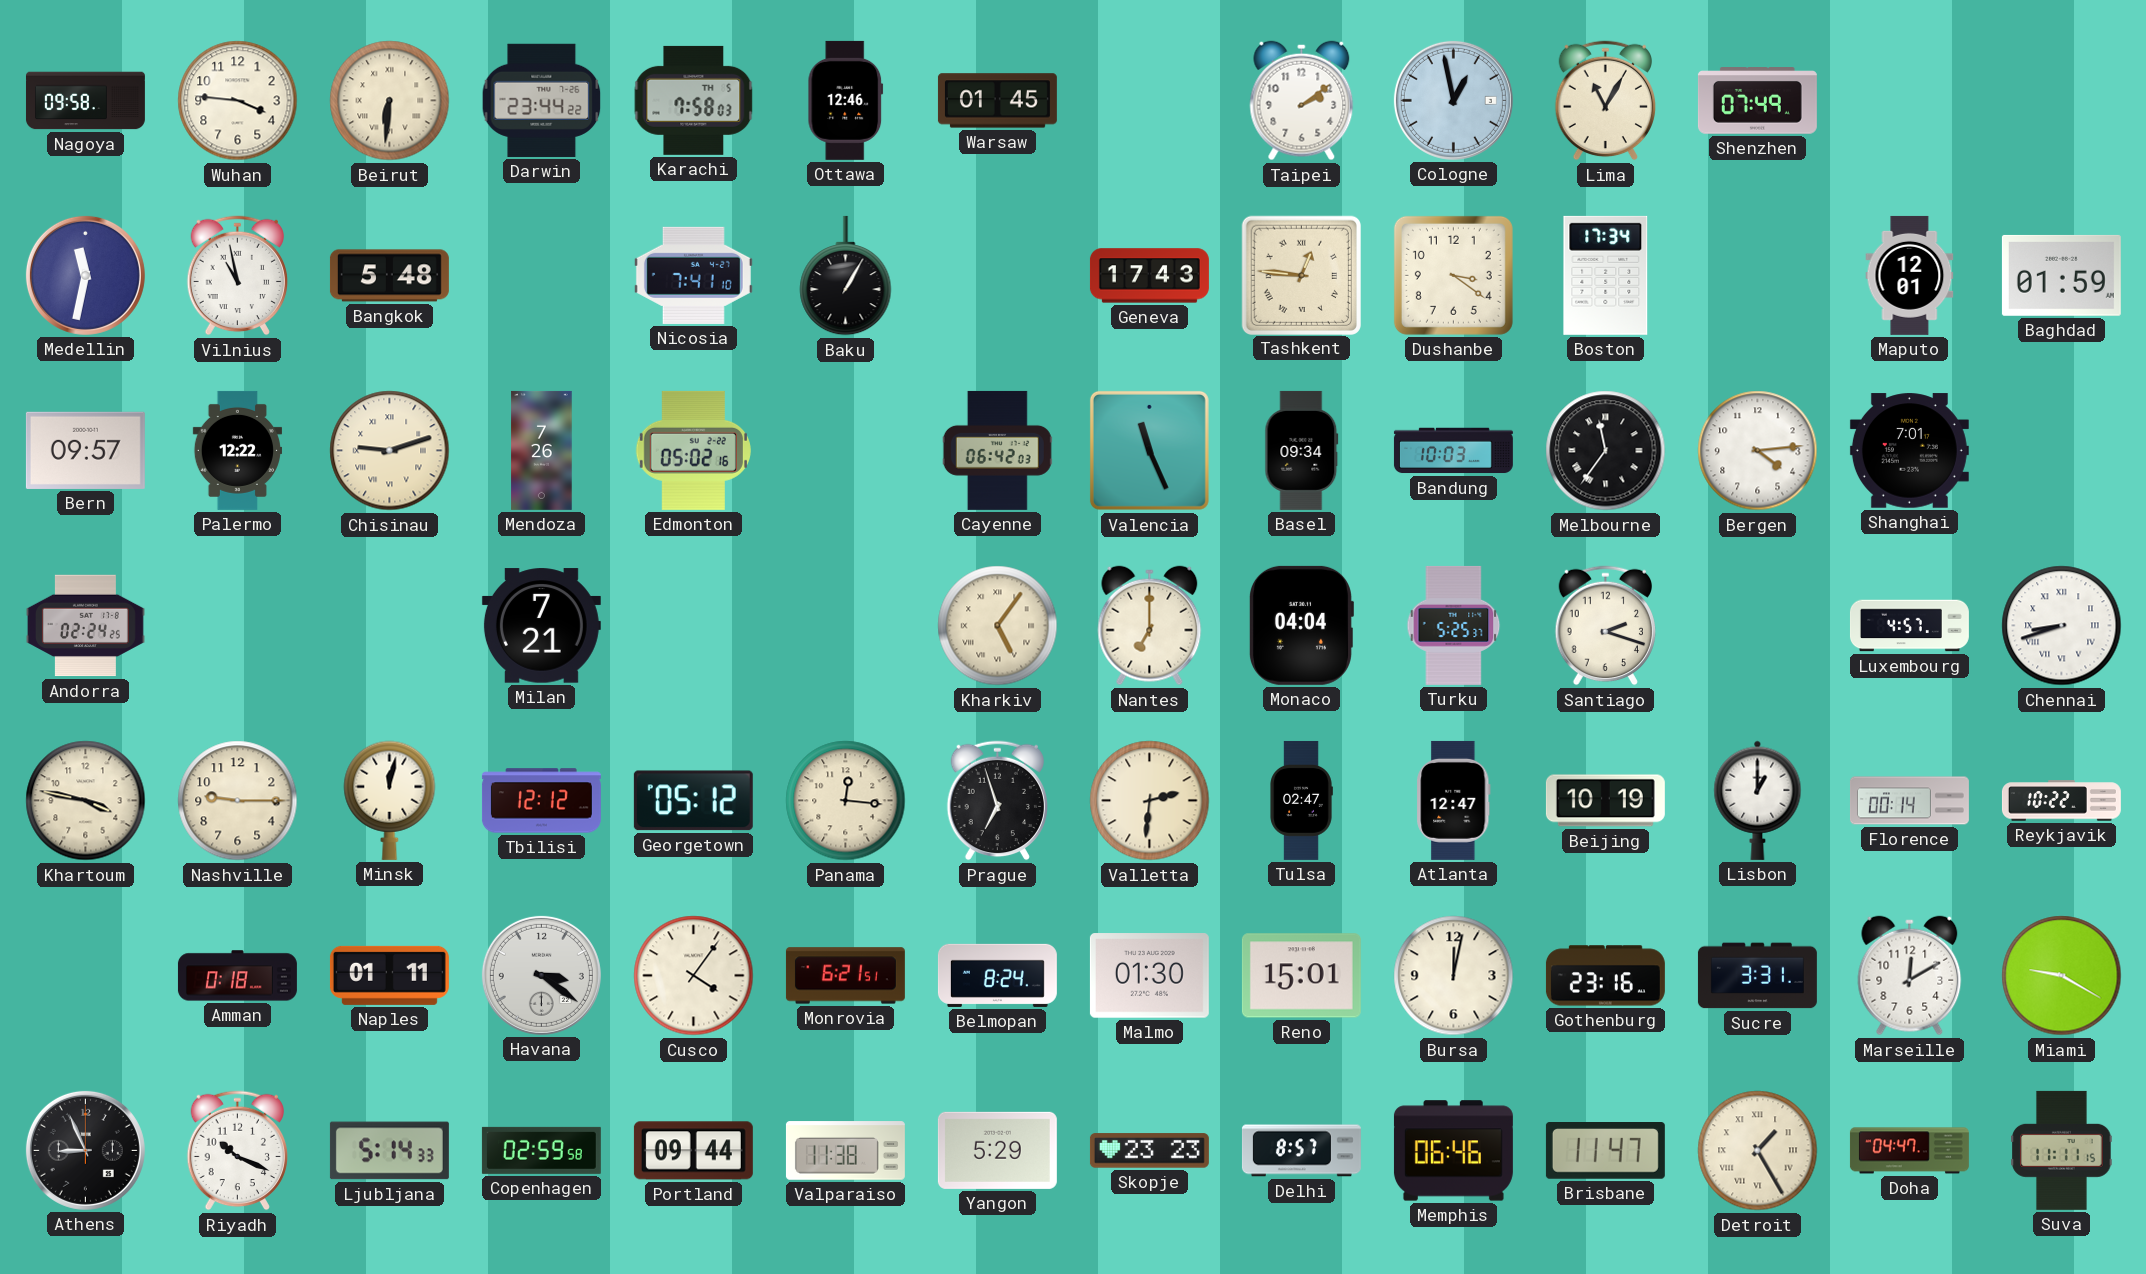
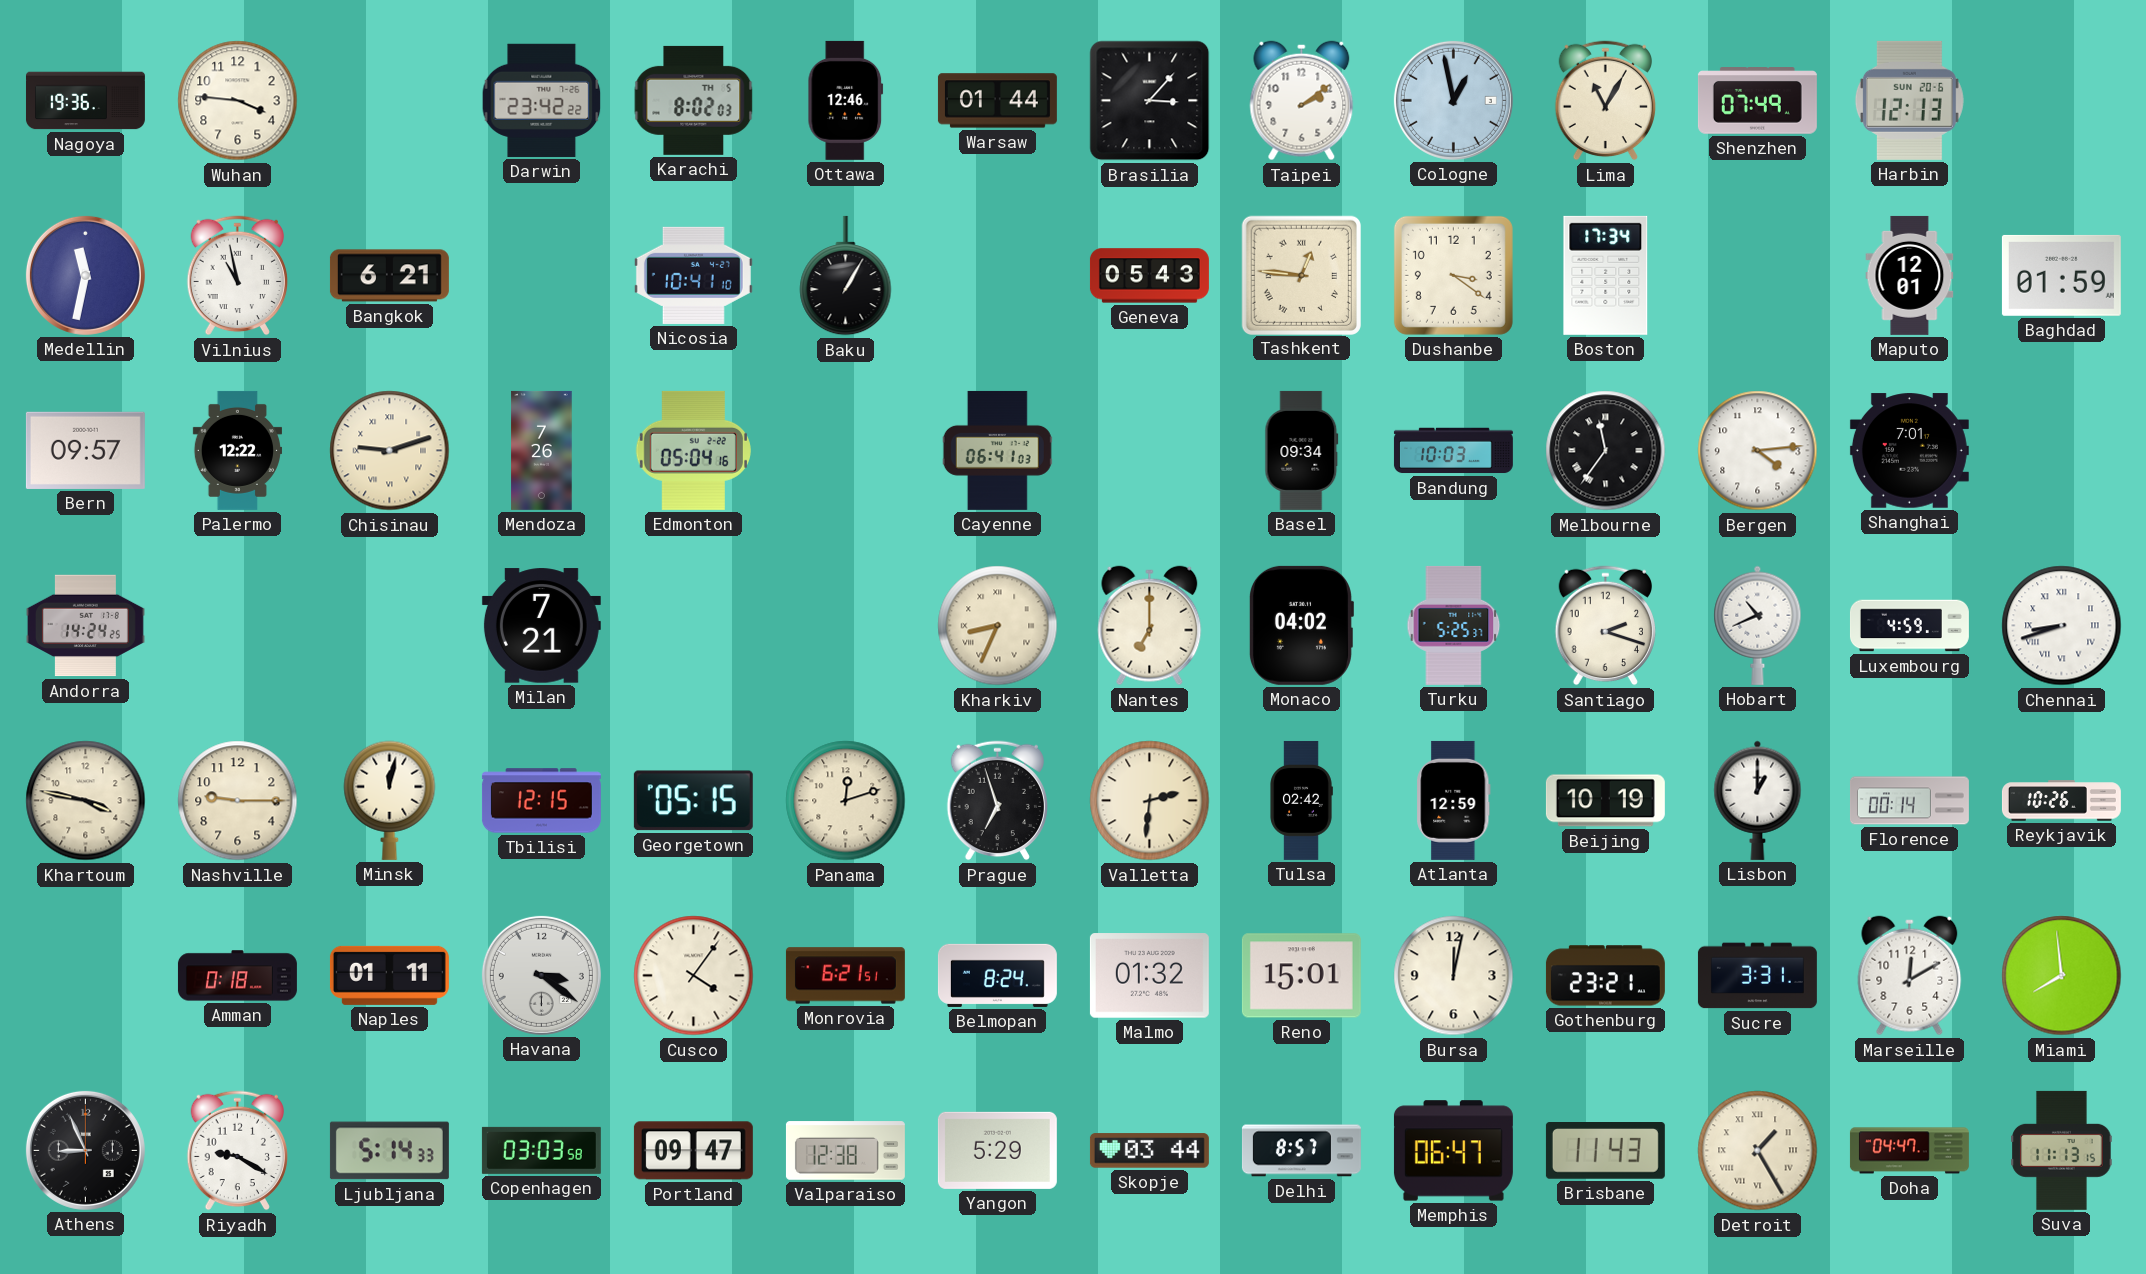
Nagoya: 09:58 -> 19:36 (85, 101)
Beirut: 6:31 -> none (390, 101)
Darwin: 23:44 -> 23:42 (542, 100)
Karachi: 7:58 -> 8:02 (694, 100)
Warsaw: 01:45 -> 01:44 (997, 101)
Brasilia: none -> 3:07 (1150, 101)
Harbin: none -> 12:13 (1909, 100)
Bangkok: 5:48 -> 6:21 (389, 276)
Nicosia: 7:41 -> 10:41 (693, 275)
Geneva: 17:43 -> 05:43 (1149, 276)
Edmonton: 05:02 -> 05:04 (693, 450)
Cayenne: 06:42 -> 06:41 (997, 450)
Valencia: 11:26 -> none (1149, 450)
Andorra: 02:24 -> 14:24 (85, 626)
Kharkiv: 5:06 -> 8:34 (998, 626)
Monaco: 04:04 -> 04:02 (1301, 625)
Hobart: none -> 10:41 (1758, 625)
Luxembourg: 4:57 -> 4:59 (1909, 626)
Tbilisi: 12:12 -> 12:15 (541, 801)
Georgetown: 05:12 -> 05:15 (693, 801)
Panama: 12:16 -> 12:12 (846, 801)
Tulsa: 02:47 -> 02:42 (1301, 800)
Atlanta: 12:47 -> 12:59 (1454, 800)
Reykjavik: 10:22 -> 10:26 (2061, 801)
Malmo: 01:30 -> 01:32 (1149, 976)
Gothenburg: 23:16 -> 23:21 (1605, 976)
Miami: 9:20 -> 7:59 (2062, 976)
Riyadh: 10:19 -> 9:20 (237, 1151)
Copenhagen: 02:59 -> 03:03 (541, 1150)
Portland: 09:44 -> 09:47 (693, 1151)
Valparaiso: 11:38 -> 12:38 (845, 1151)
Skopje: 23:23 -> 03:44 (1149, 1151)
Memphis: 06:46 -> 06:47 (1453, 1151)
Brisbane: 11:47 -> 11:43 (1605, 1151)
Suva: 11:11 -> 11:13 (2062, 1150)
